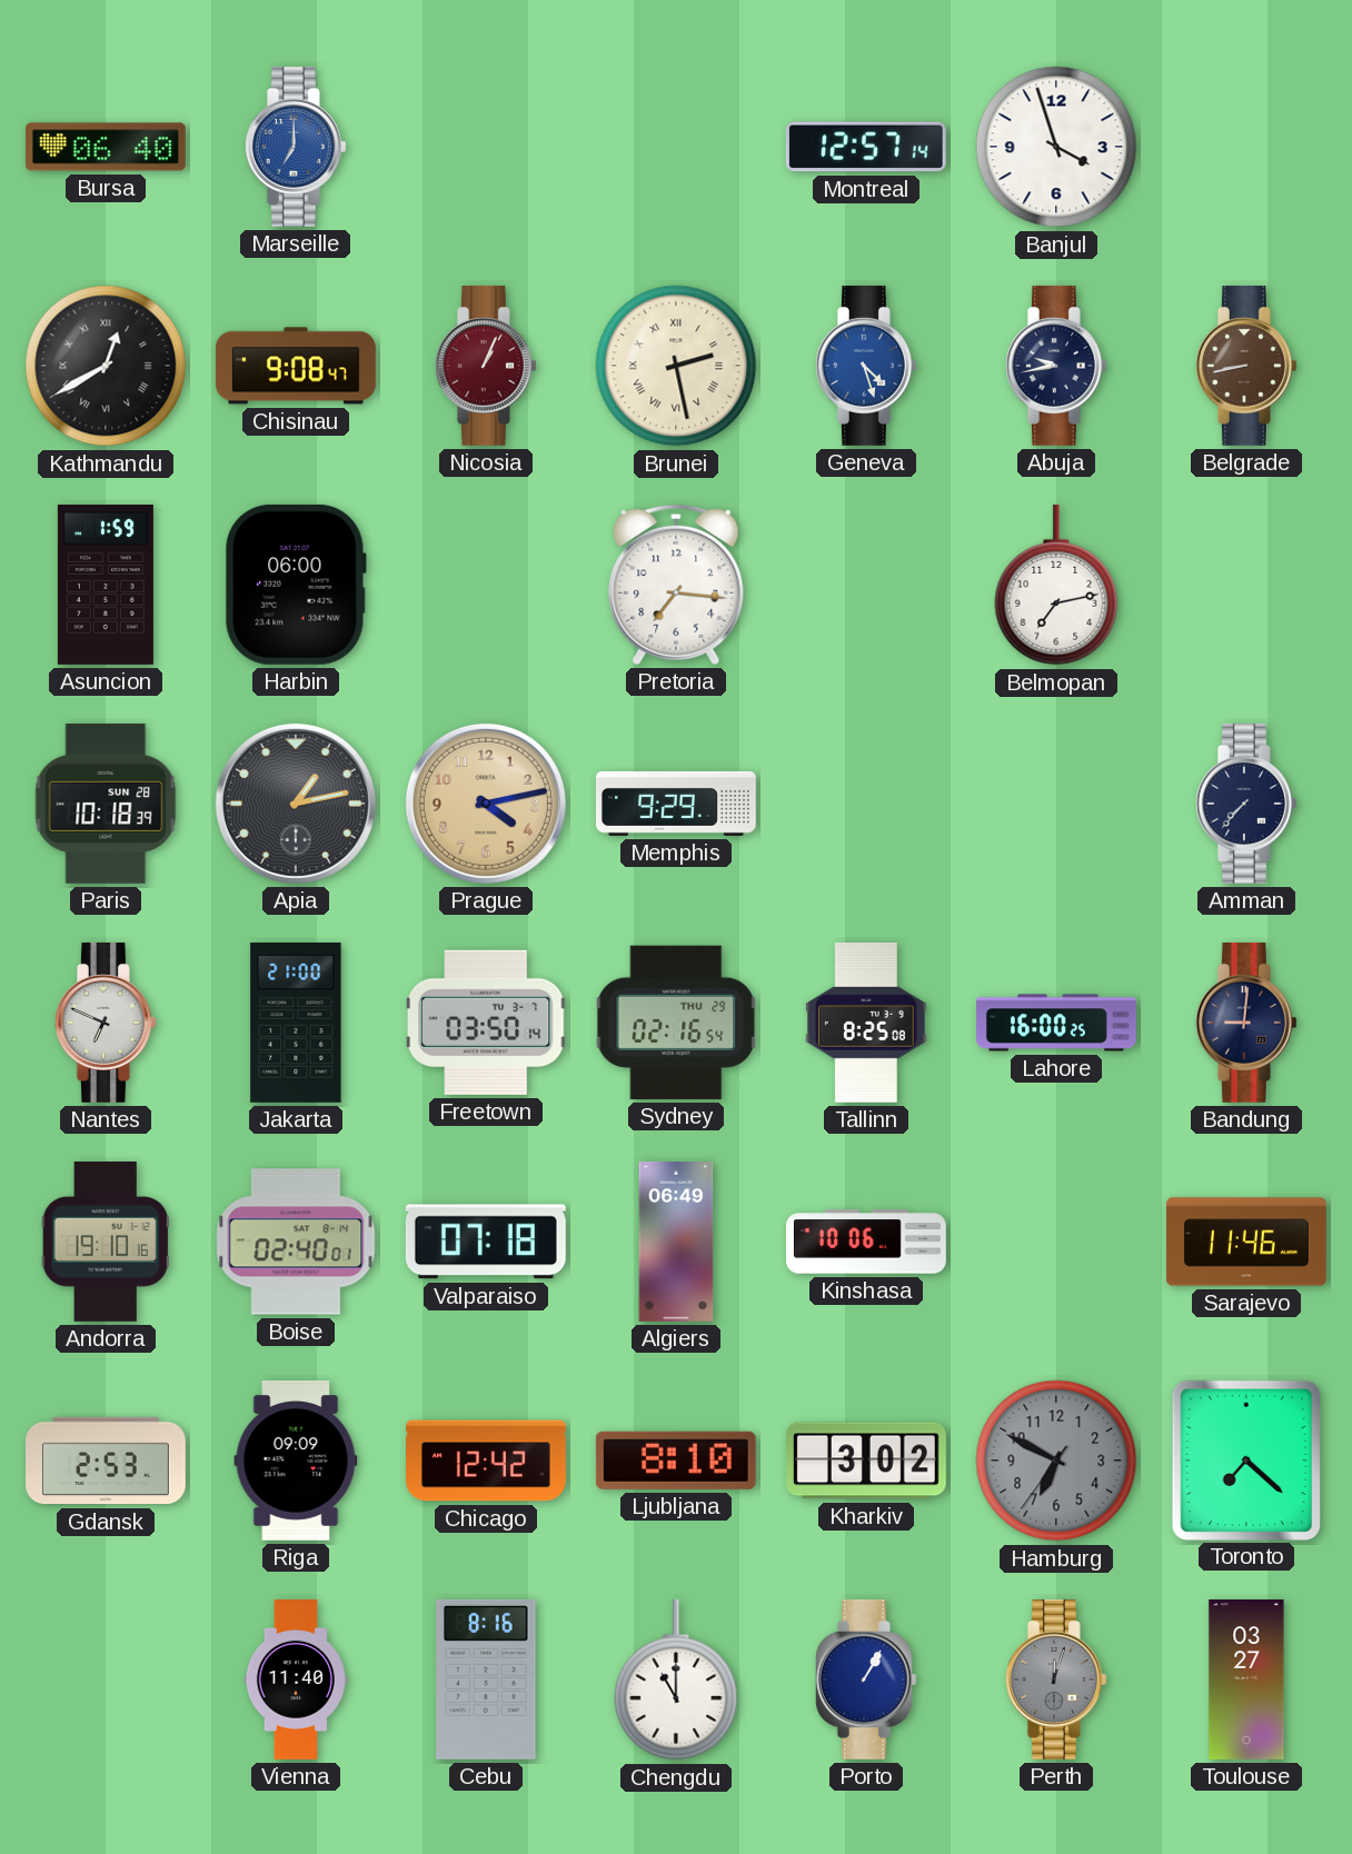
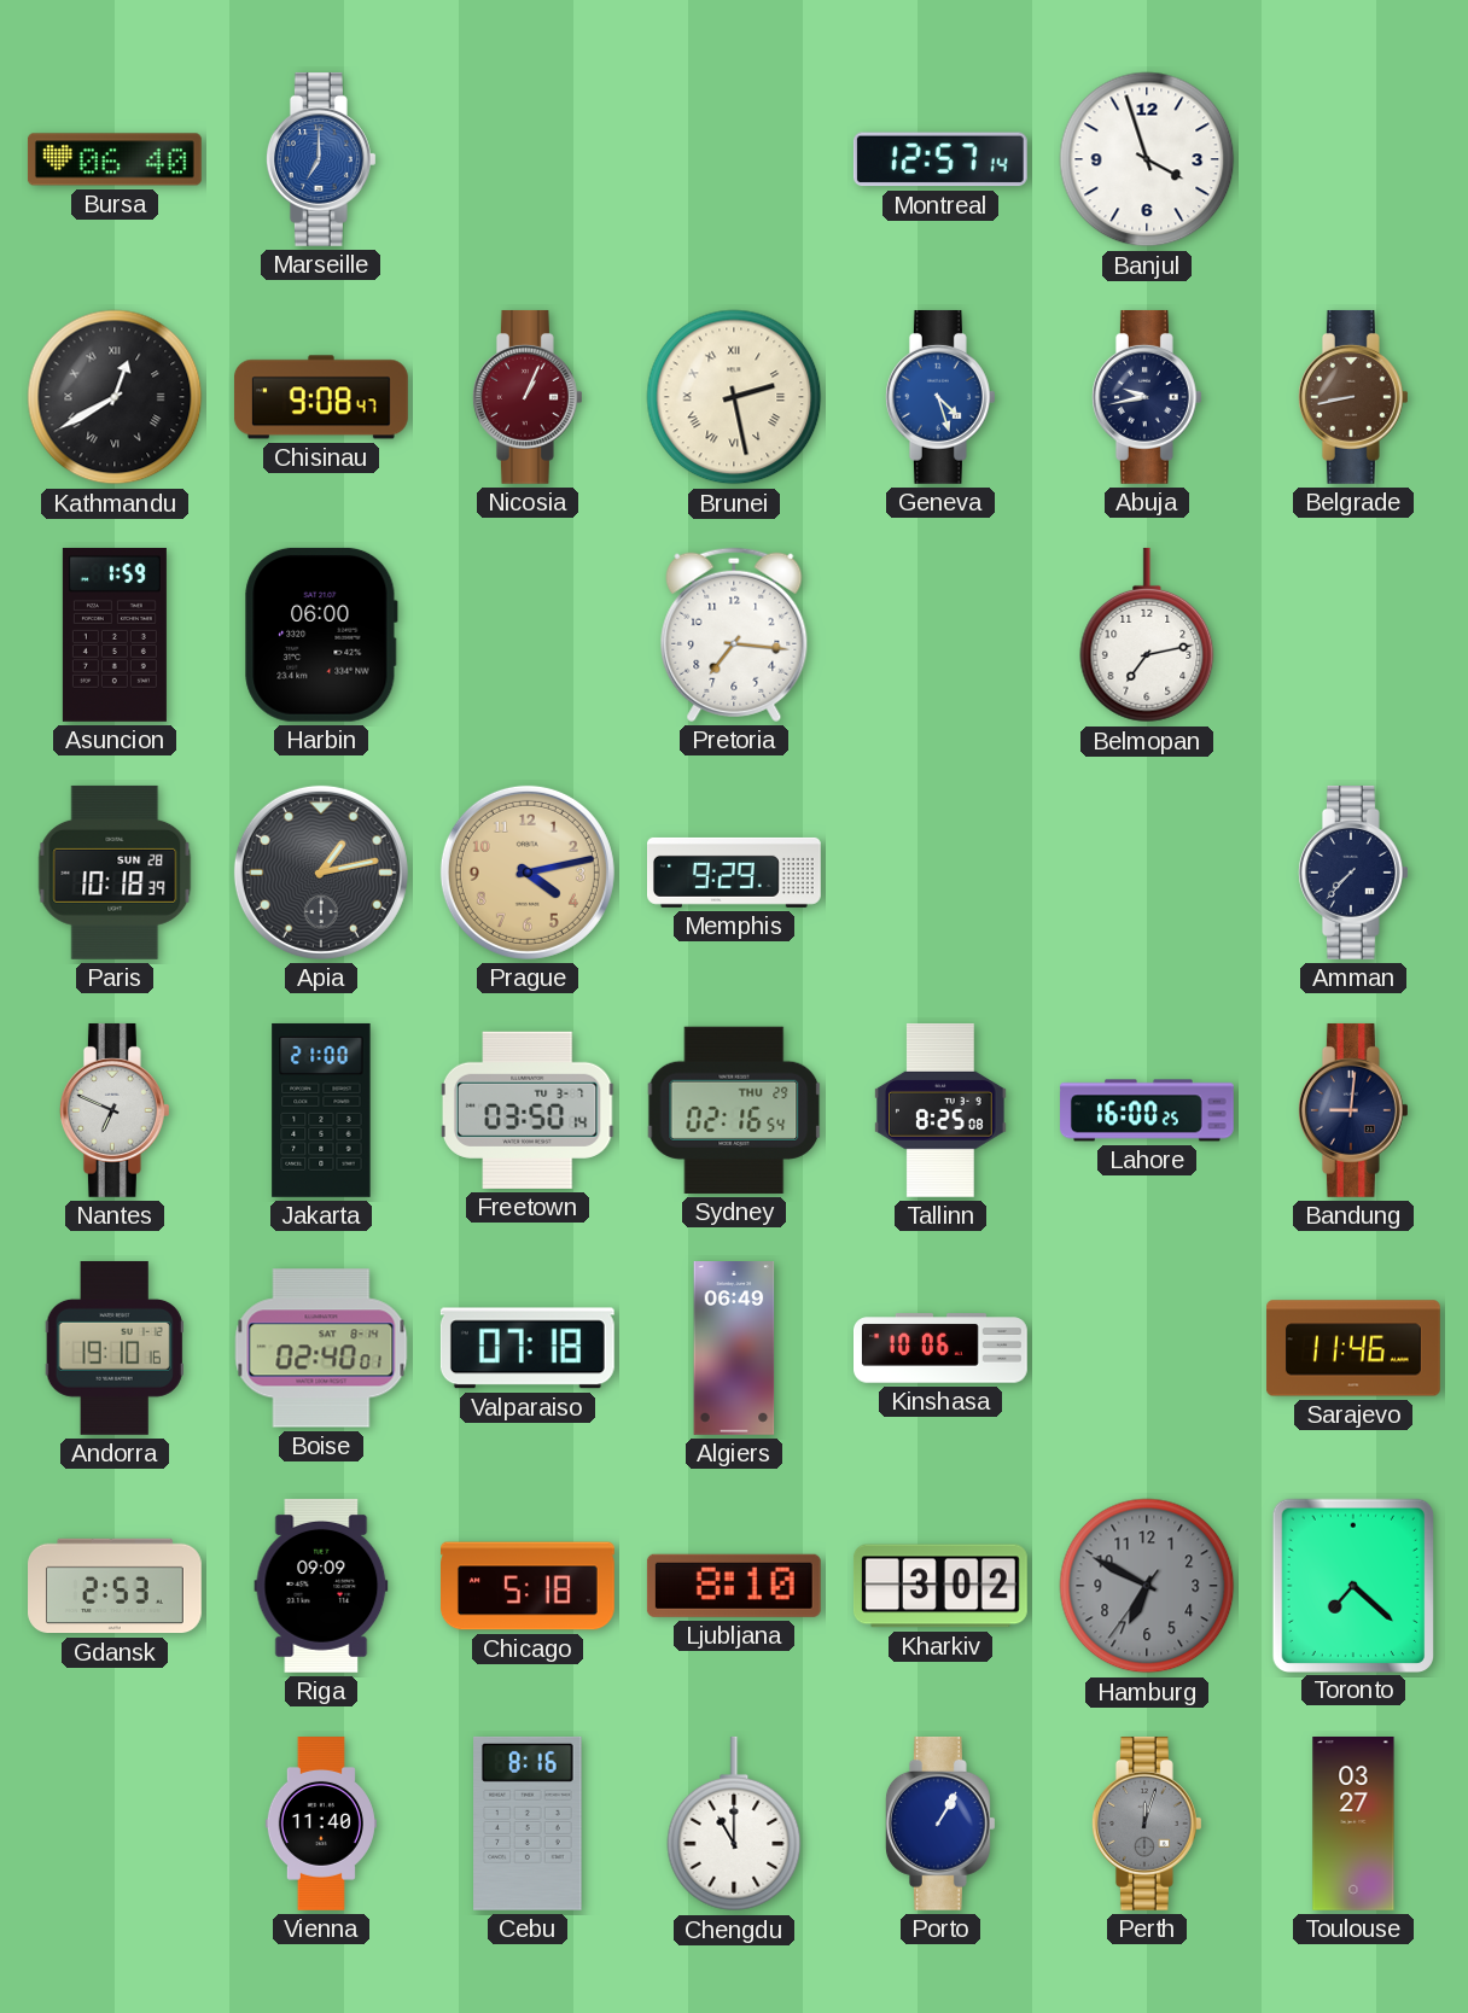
Chicago: 12:42 -> 5:18 (529, 1586)
